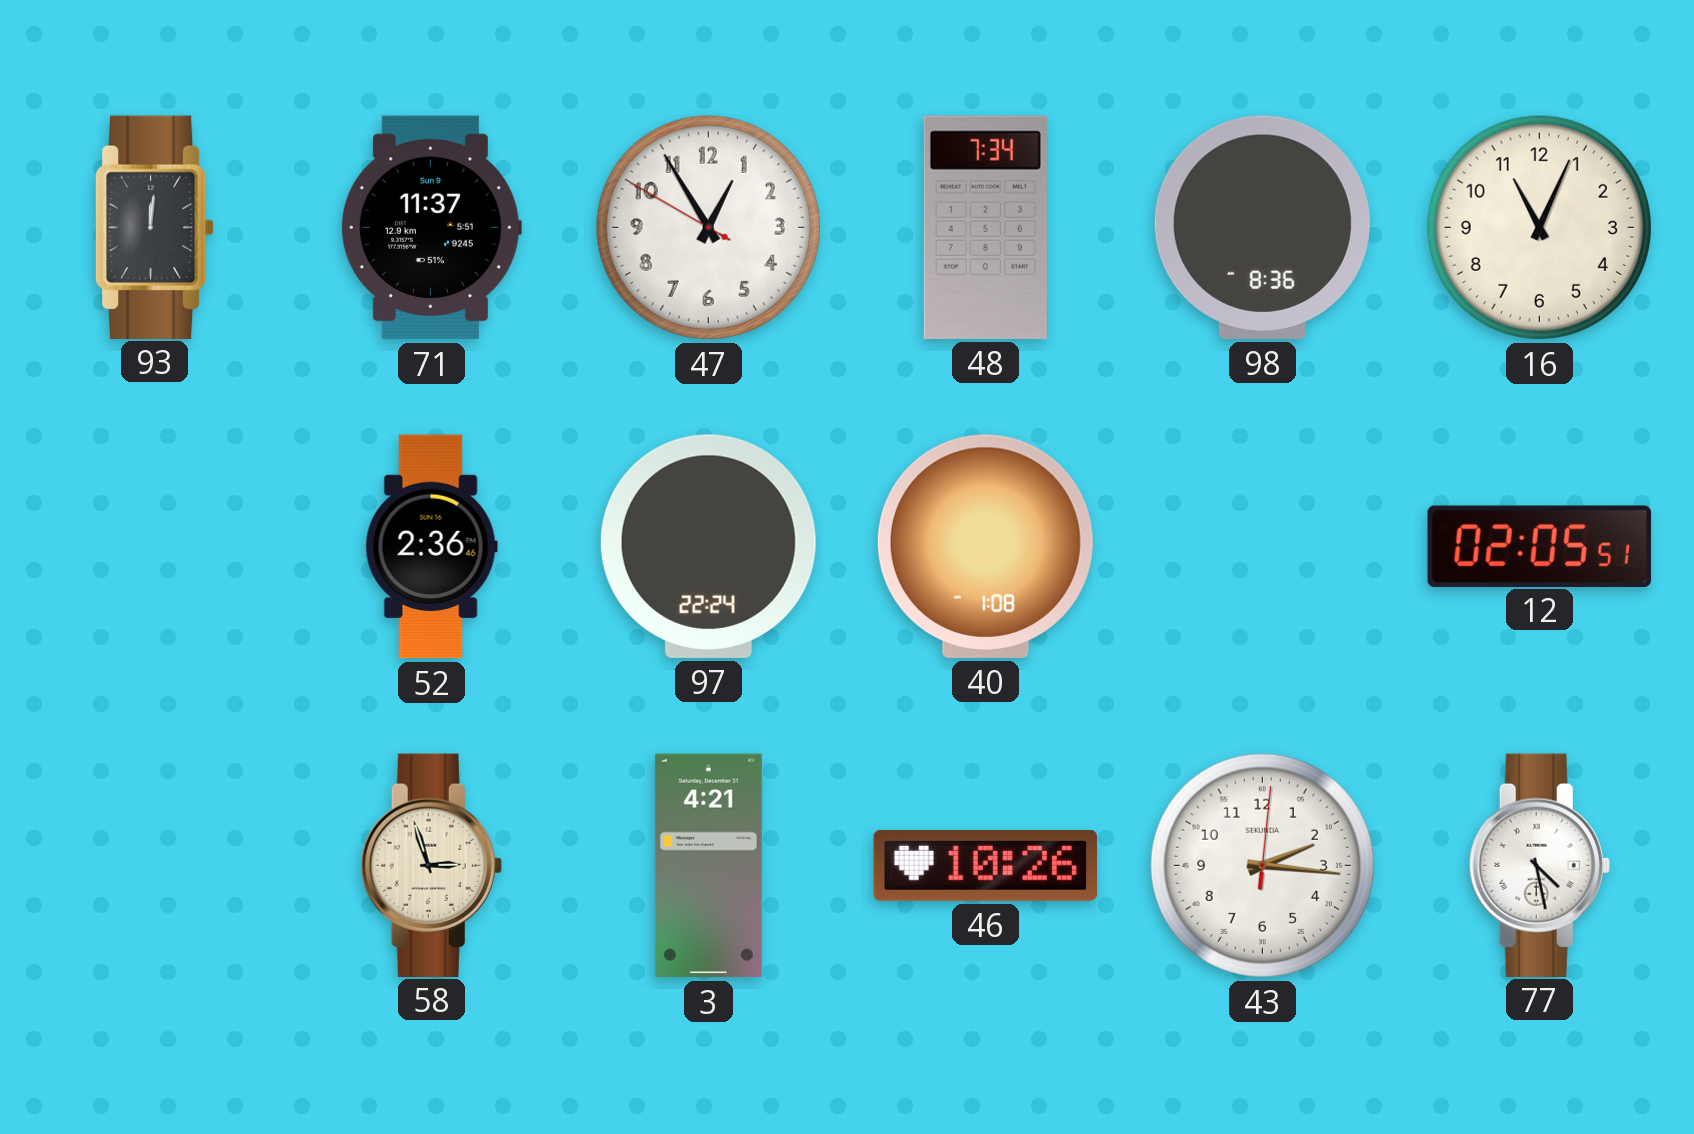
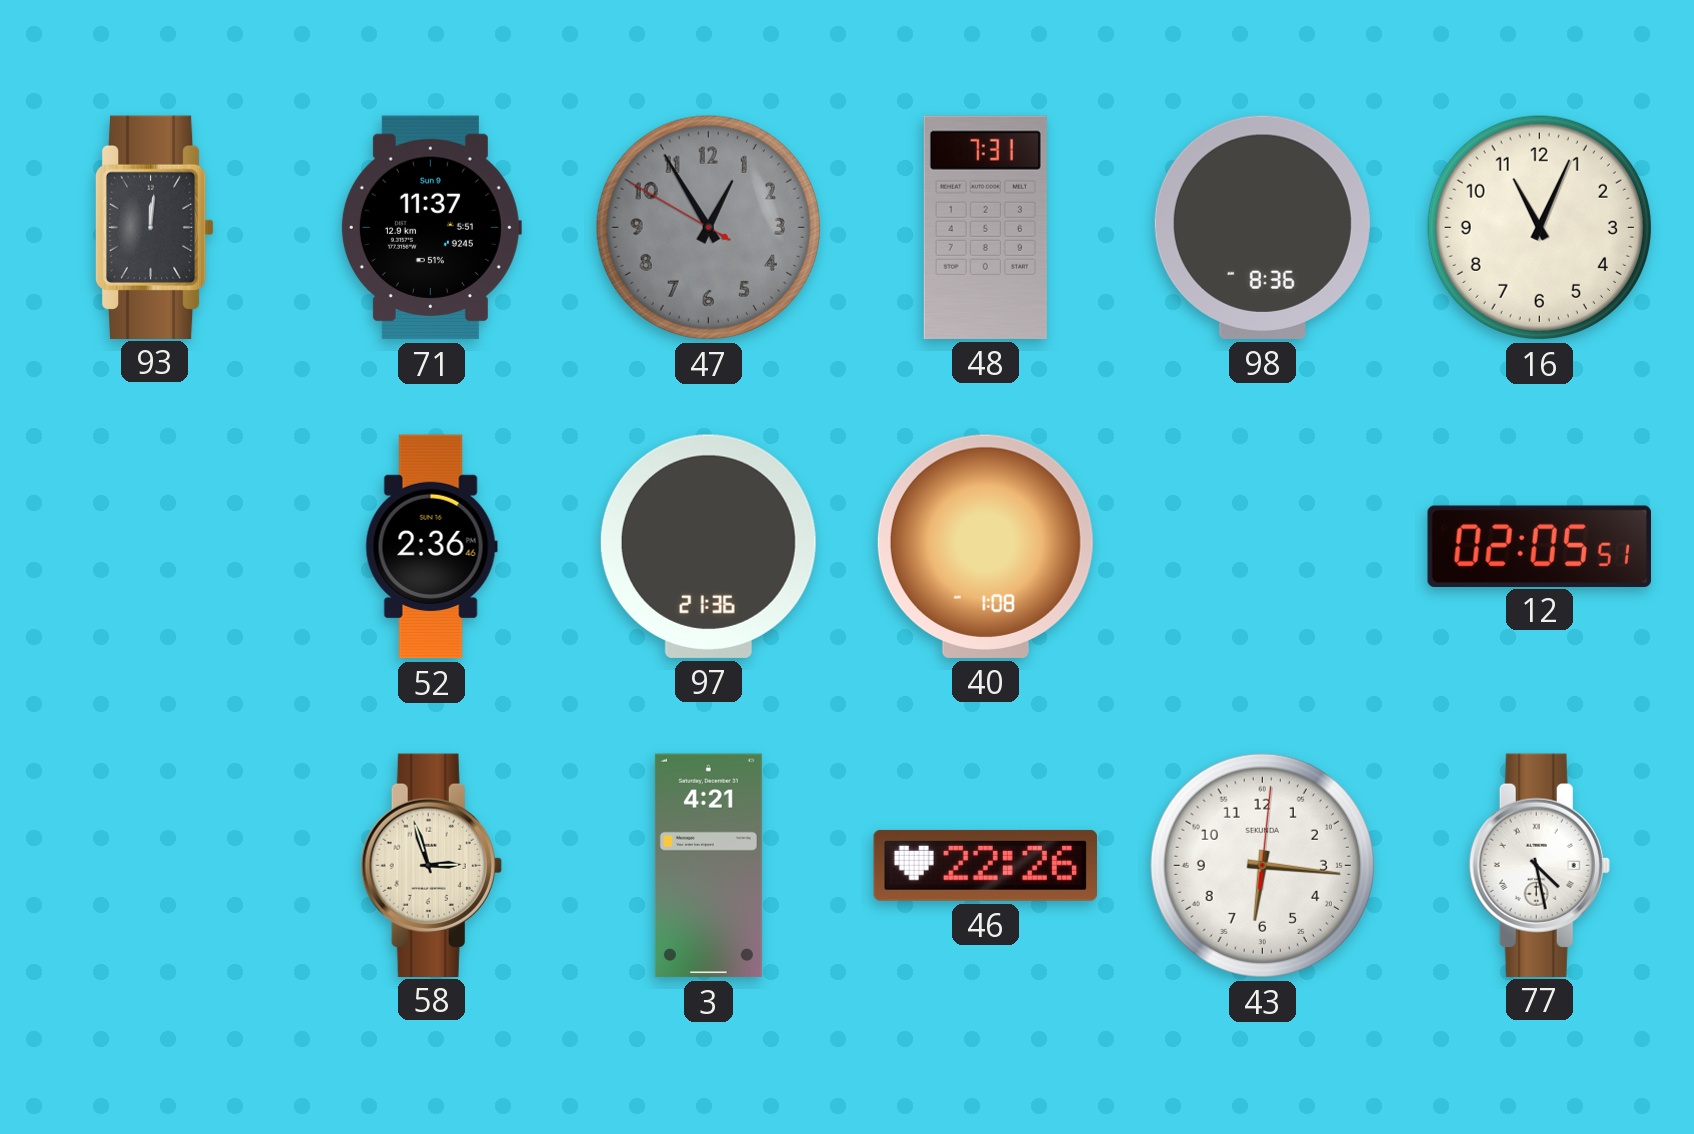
47 dial: white -> grey (708, 227)
48: 7:34 -> 7:31 (985, 227)
97: 22:24 -> 21:36 (708, 546)
46: 10:26 -> 22:26 (985, 865)
43: 2:16 -> 6:16 (1262, 865)
